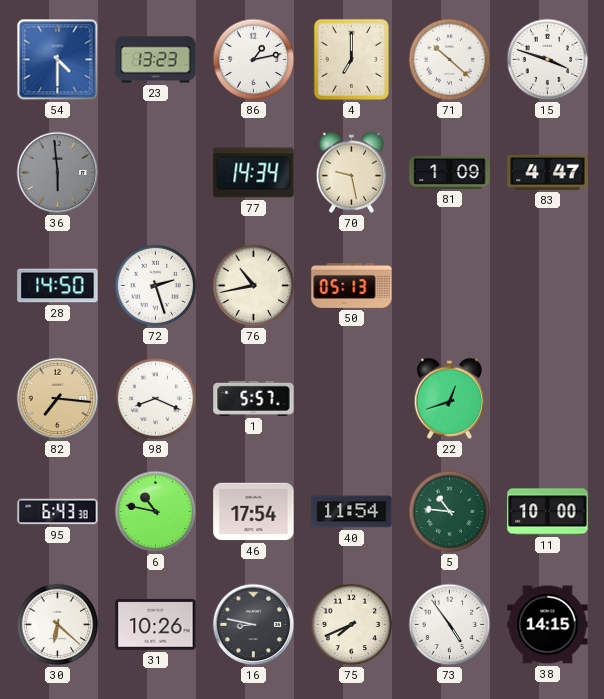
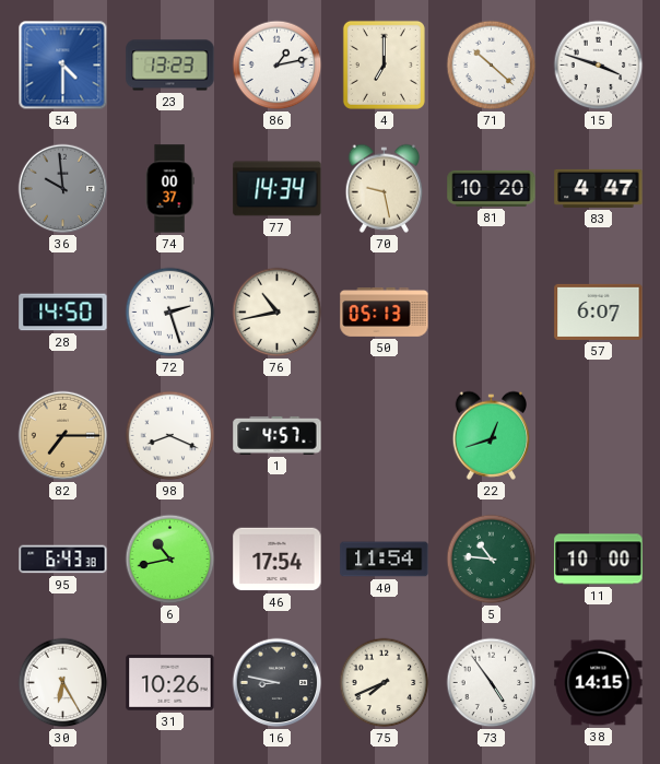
36: 5:59 -> 9:59 (63, 189)
74: none -> 00:37 (169, 189)
81: 1:09 -> 10:20 (492, 188)
57: none -> 6:07 (599, 312)
82: 7:16 -> 7:15 (63, 436)
1: 5:57 -> 4:57 (278, 435)
6: 10:47 -> 10:43 (170, 560)
30: 6:22 -> 6:25 (63, 683)
